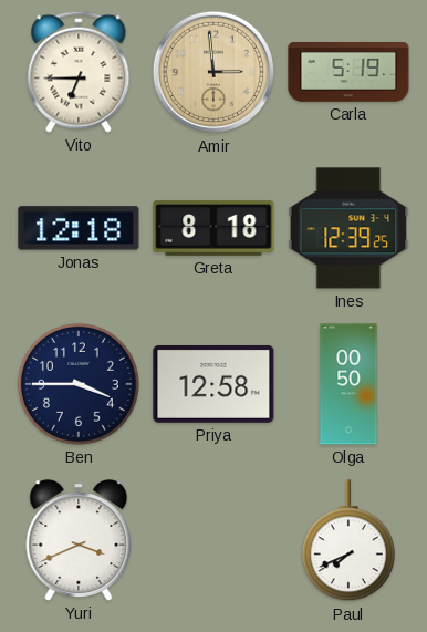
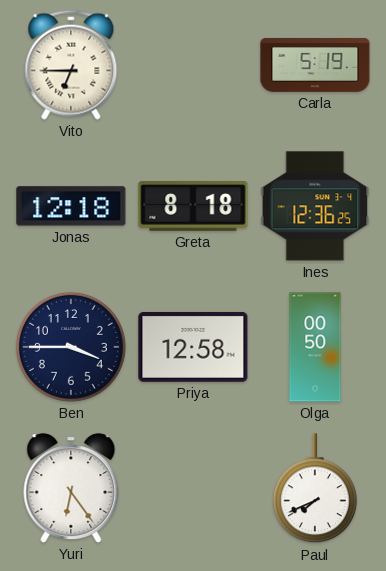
Amir: 2:59 -> none (213, 72)
Ines: 12:39 -> 12:36 (315, 206)
Yuri: 3:41 -> 6:24 (71, 488)
